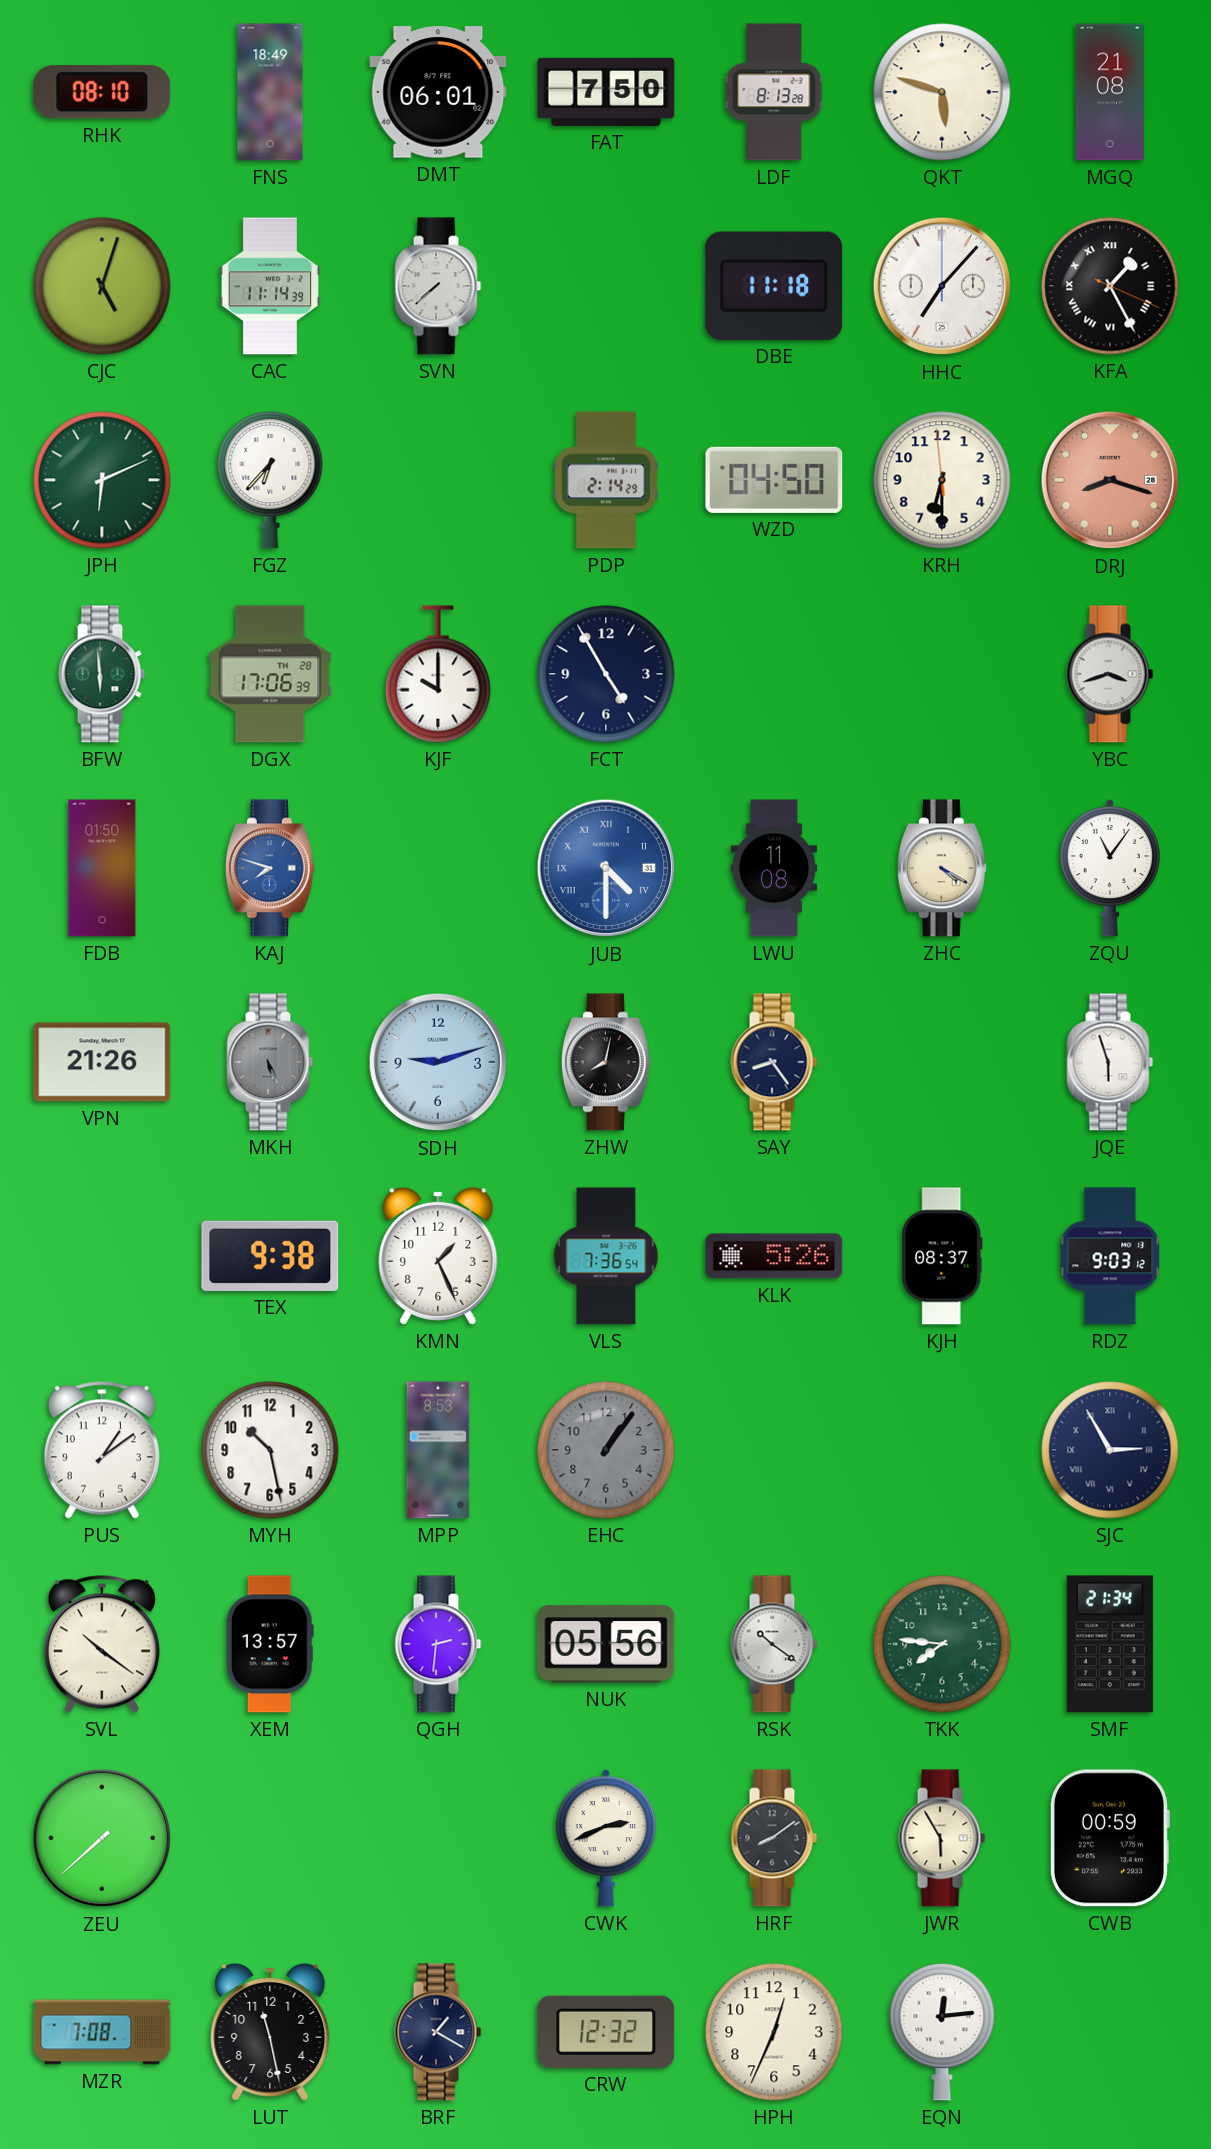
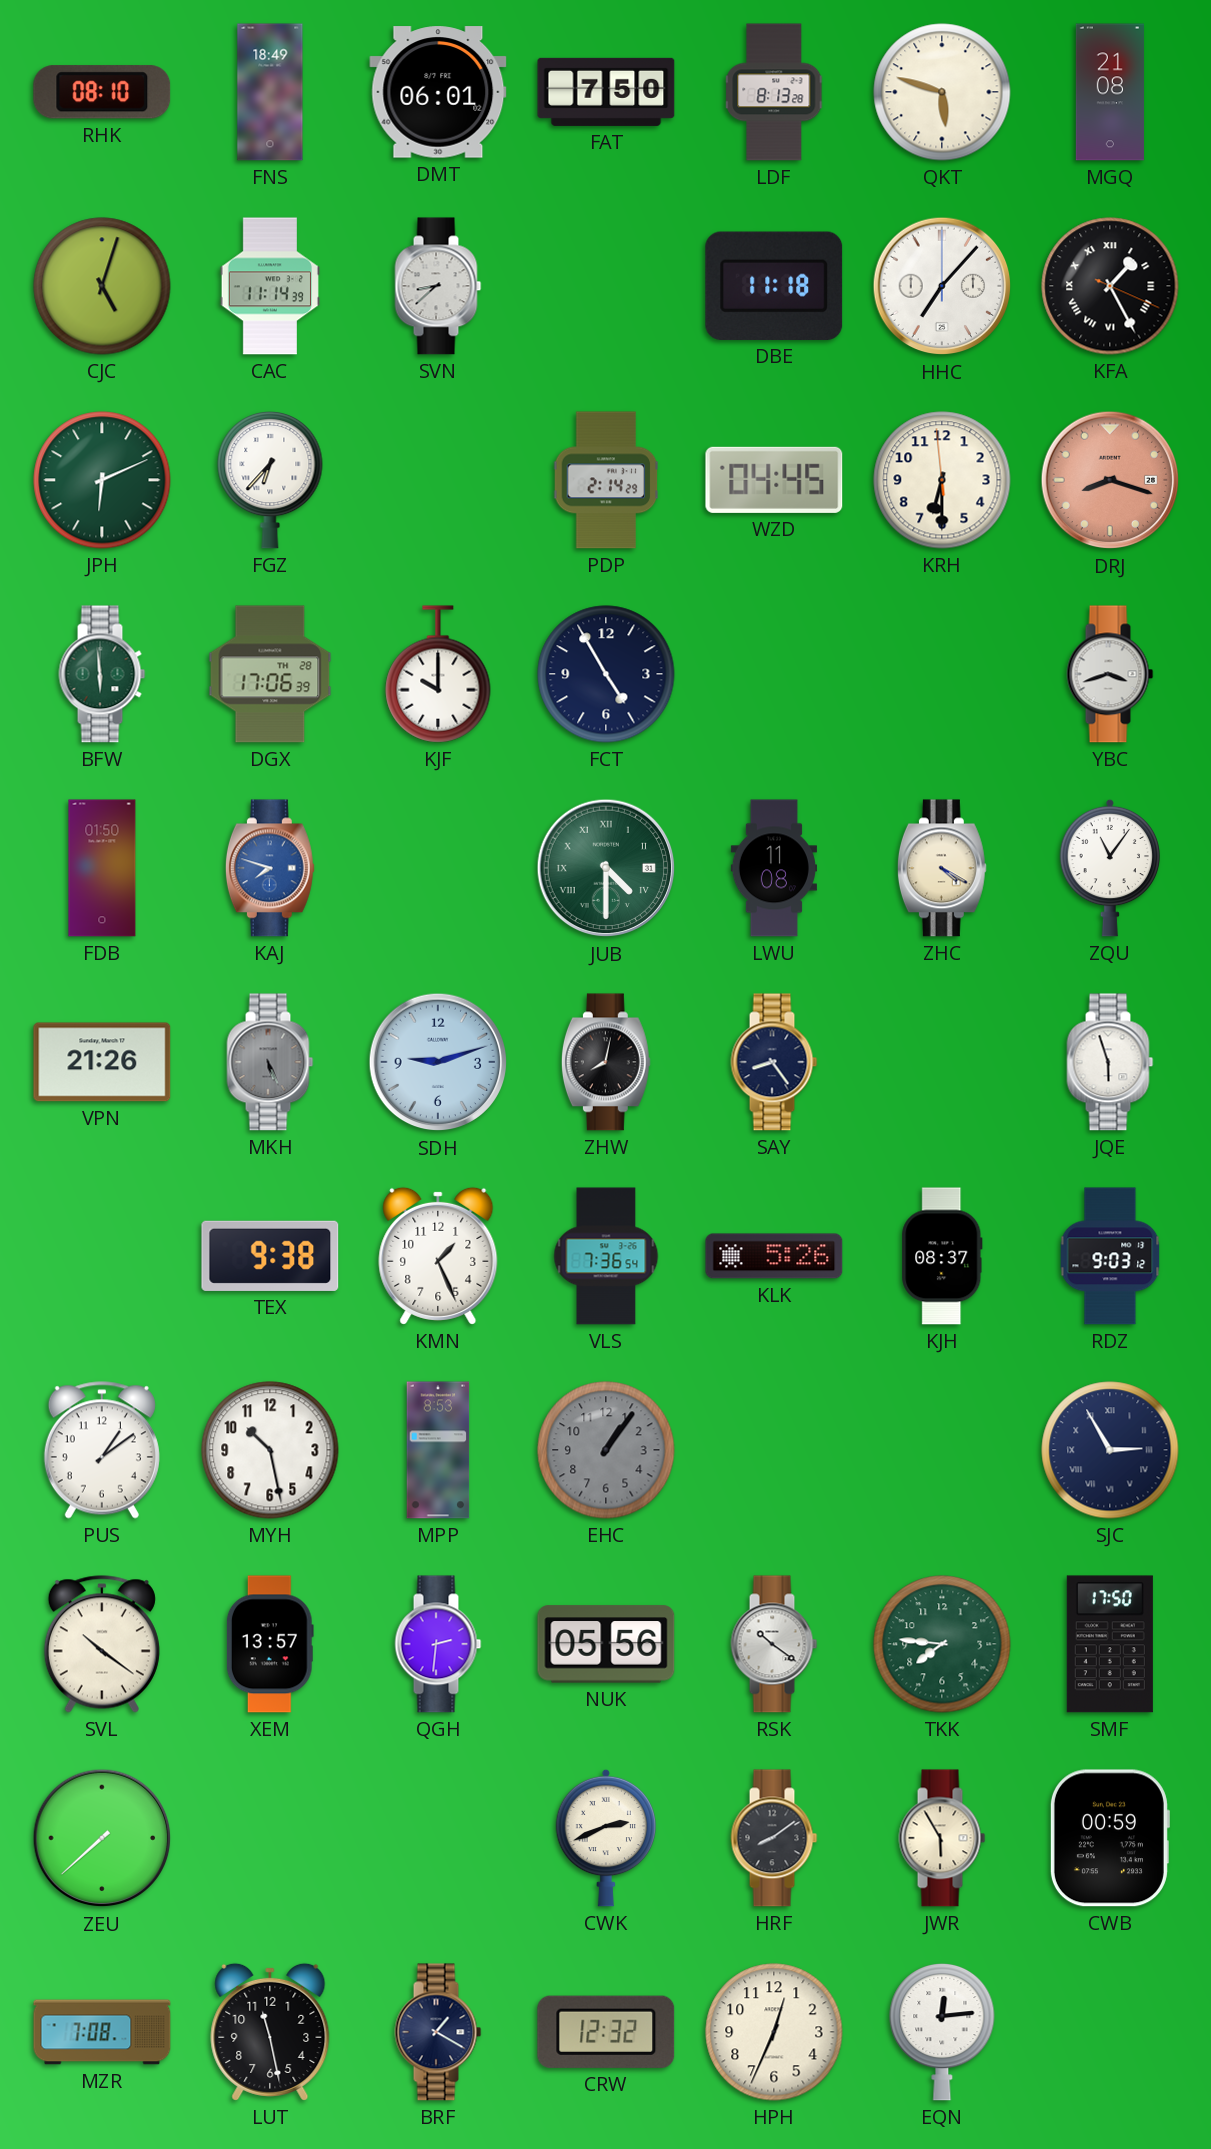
SVN: 7:38 -> 8:38 (438, 286)
WZD: 04:50 -> 04:45 (774, 480)
JUB dial: blue -> green (606, 868)
SMF: 21:34 -> 17:50 (1110, 1644)
